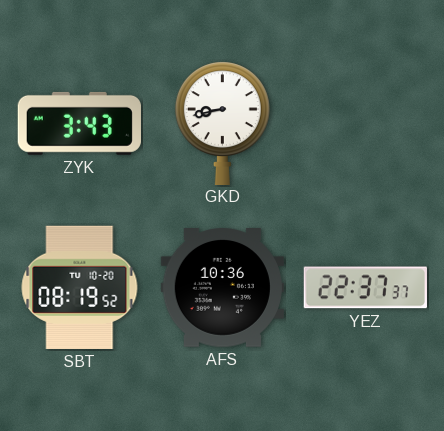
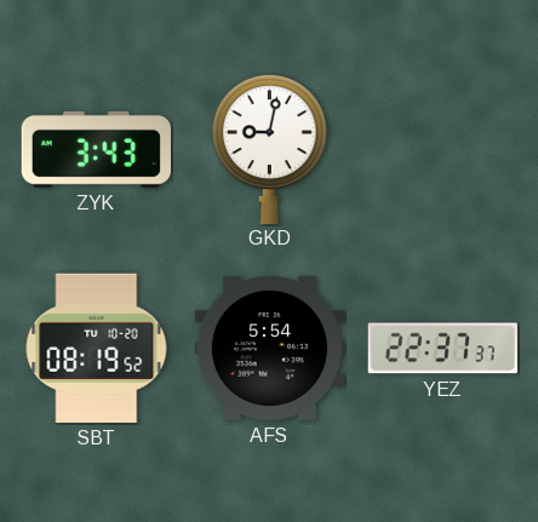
GKD: 8:43 -> 9:02 (269, 149)
AFS: 10:36 -> 5:54 (269, 349)
